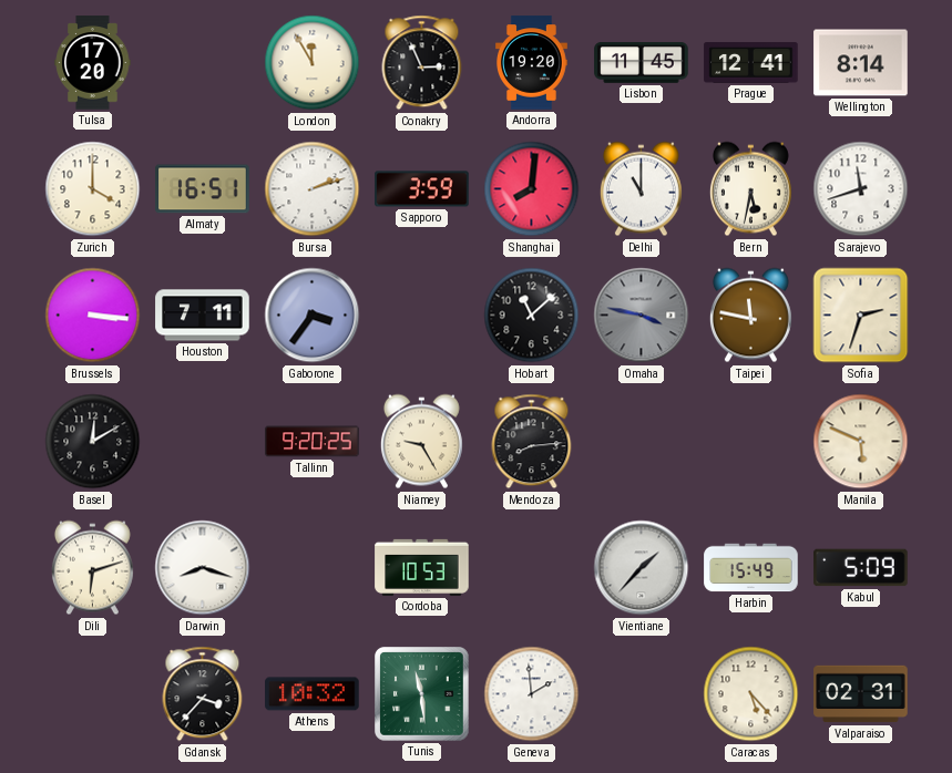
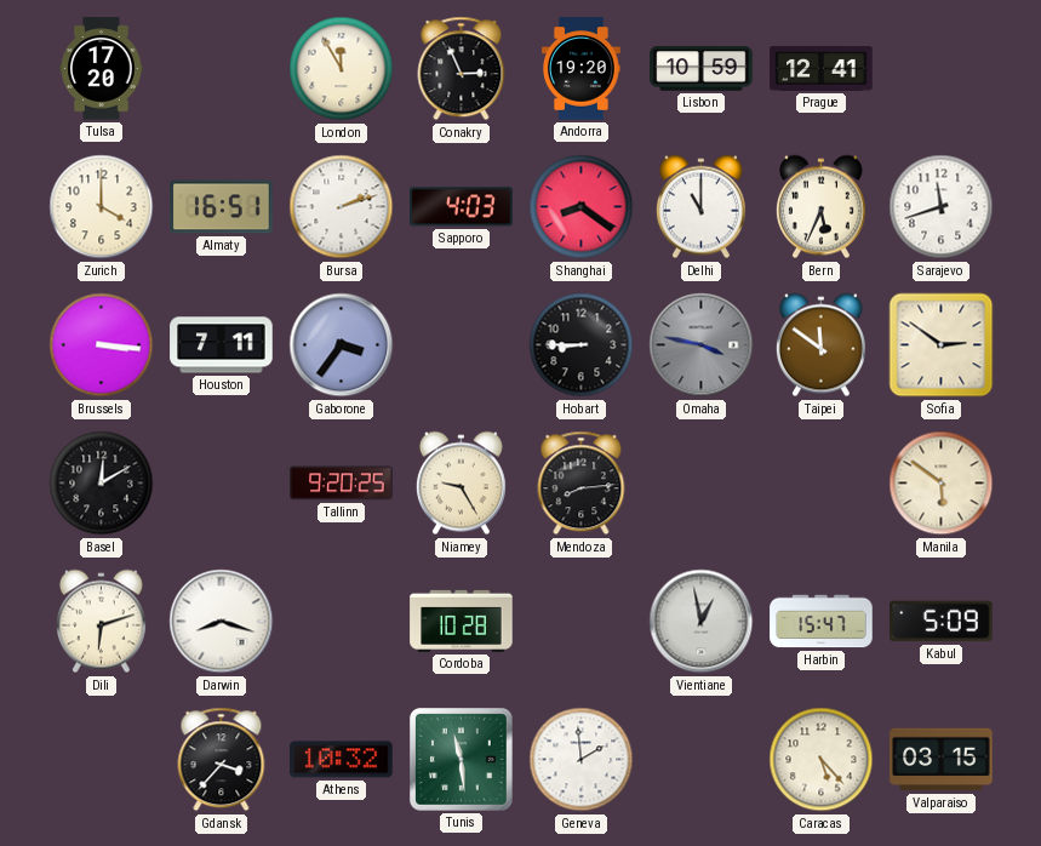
Lisbon: 11:45 -> 10:59 (702, 69)
Wellington: 8:14 -> none (861, 63)
Sapporo: 3:59 -> 4:03 (462, 207)
Shanghai: 8:01 -> 8:21 (582, 207)
Bern: 5:32 -> 5:34 (820, 207)
Hobart: 11:08 -> 8:45 (582, 345)
Taipei: 11:47 -> 11:51 (820, 345)
Sofia: 2:33 -> 2:51 (942, 345)
Manila: 5:49 -> 5:51 (942, 484)
Cordoba: 10:53 -> 10:28 (462, 621)
Vientiane: 1:37 -> 12:58 (702, 622)
Harbin: 15:49 -> 15:47 (822, 622)
Valparaiso: 02:31 -> 03:15 (942, 760)
